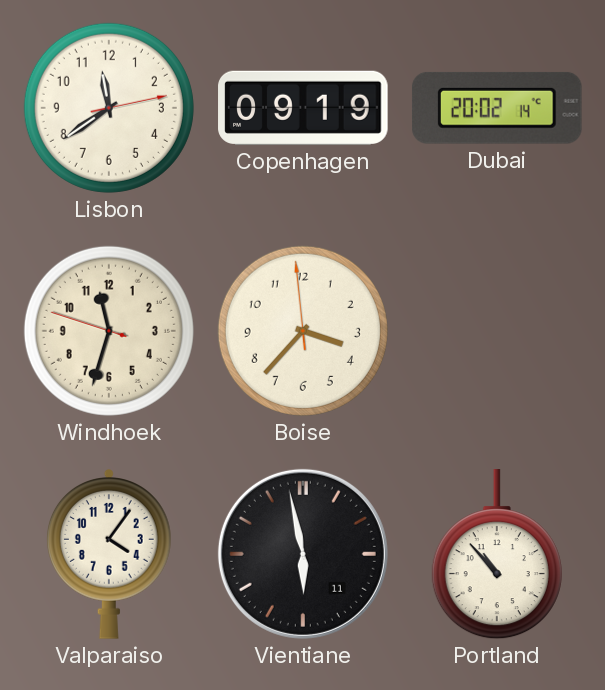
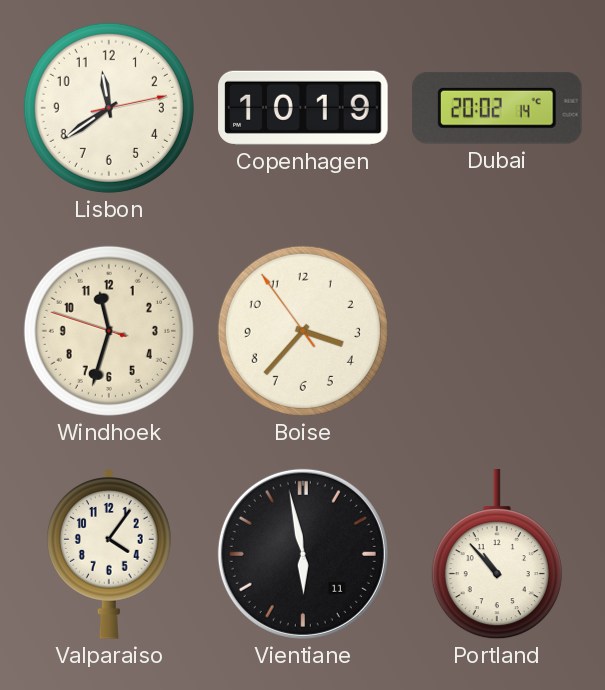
Copenhagen: 09:19 -> 10:19 (303, 108)
Boise: 3:36:59 -> 3:36:54 (303, 331)
